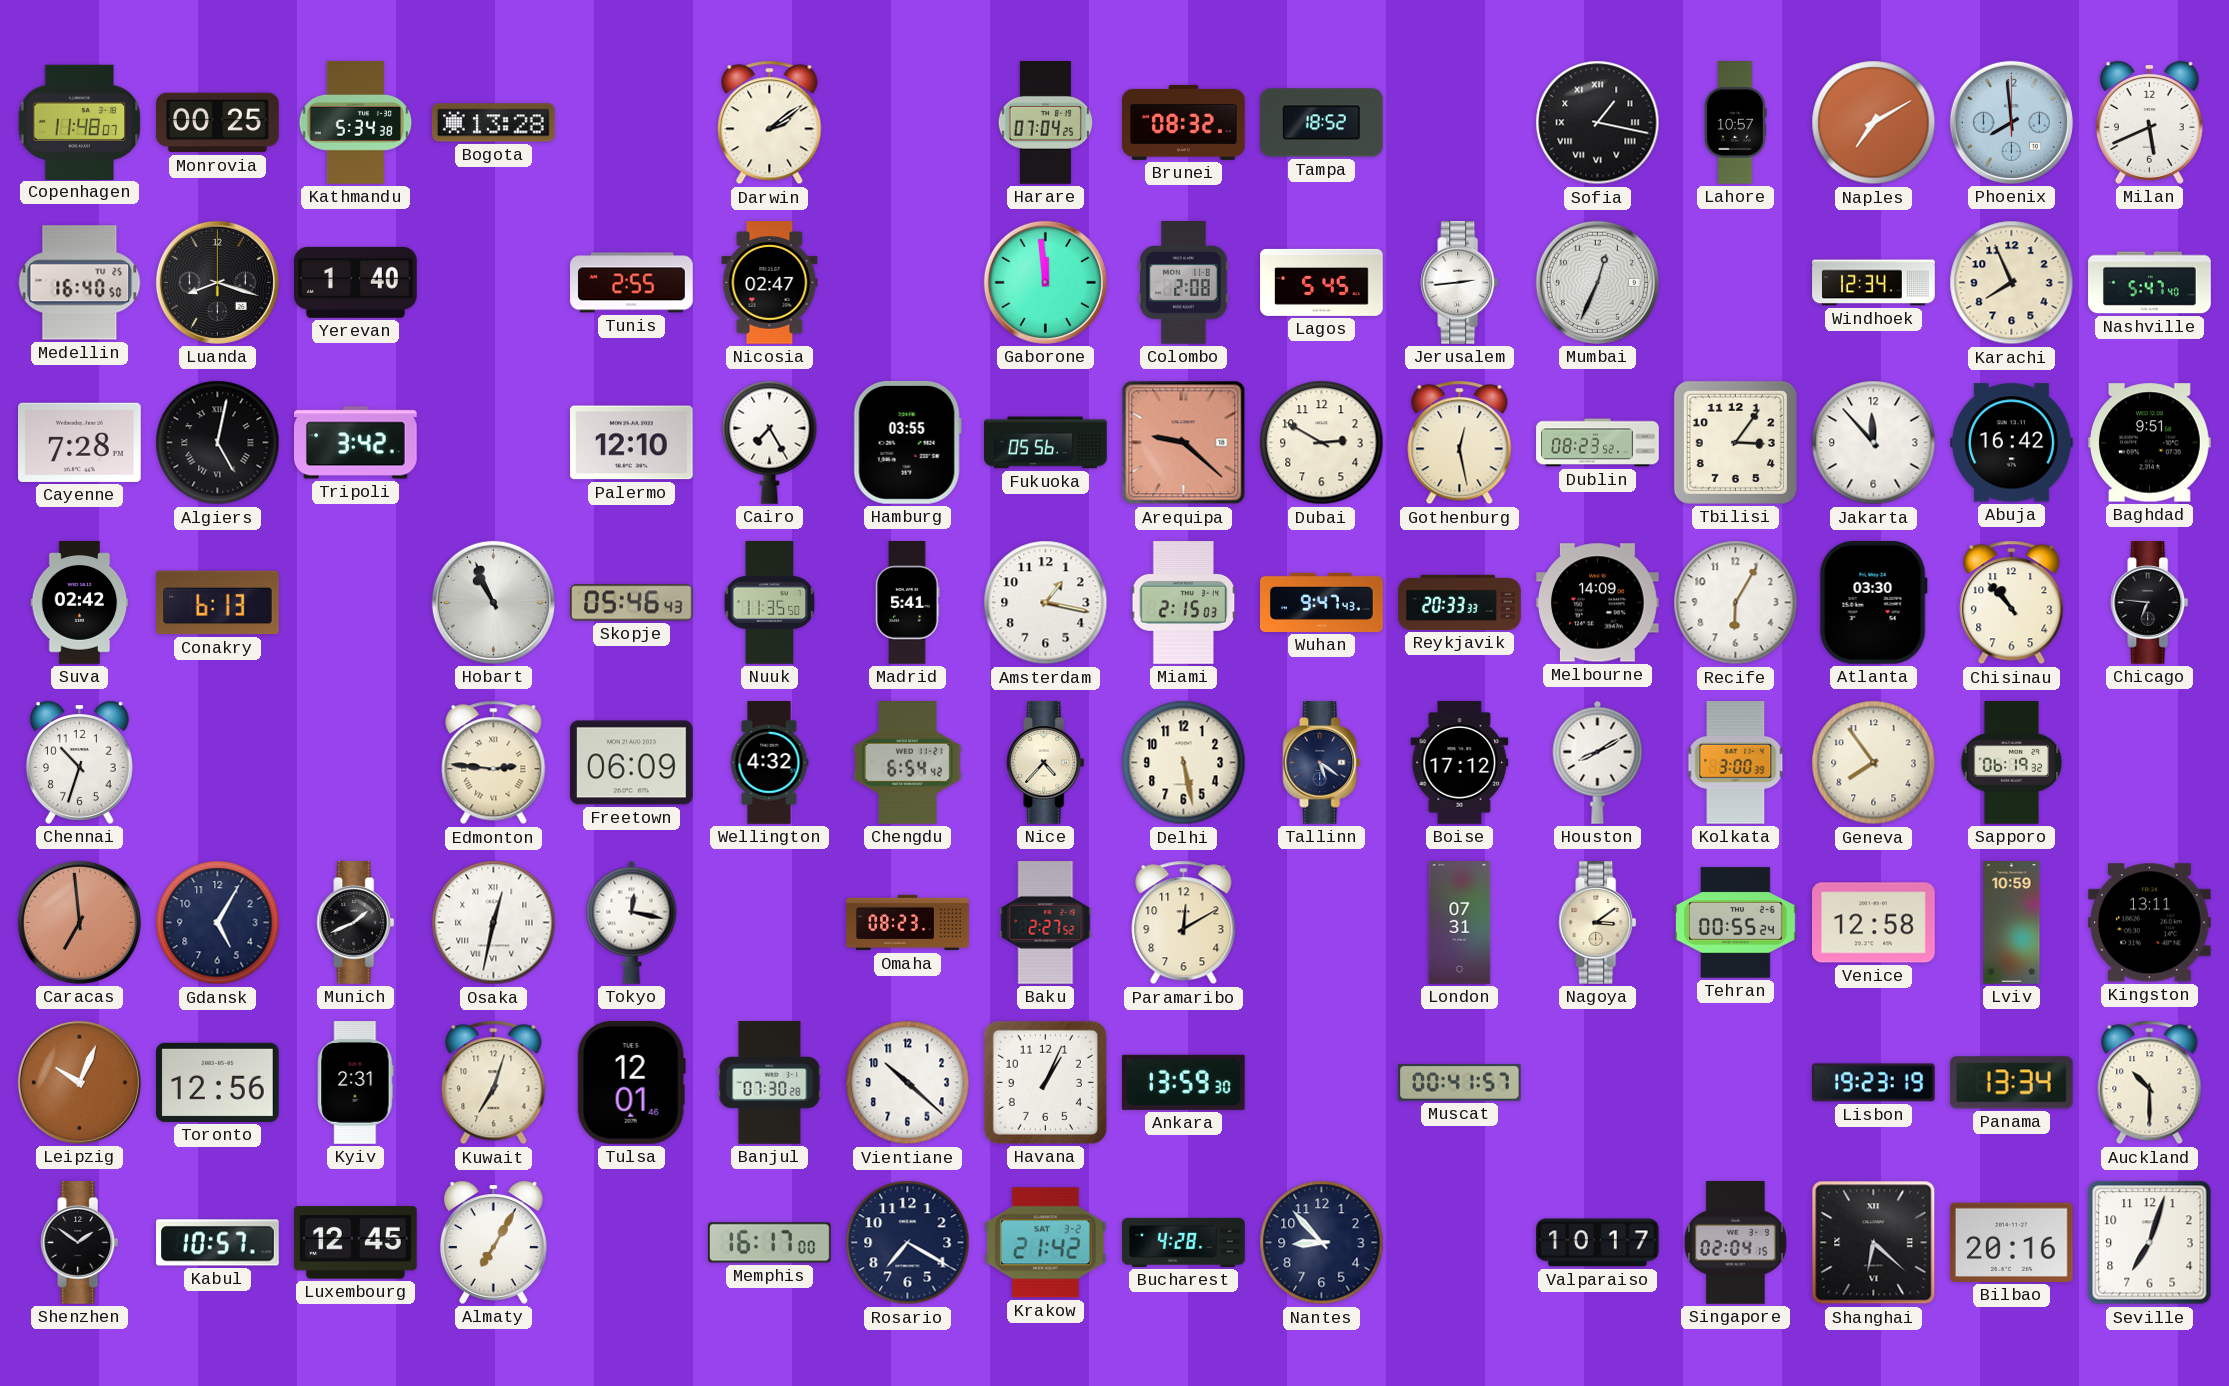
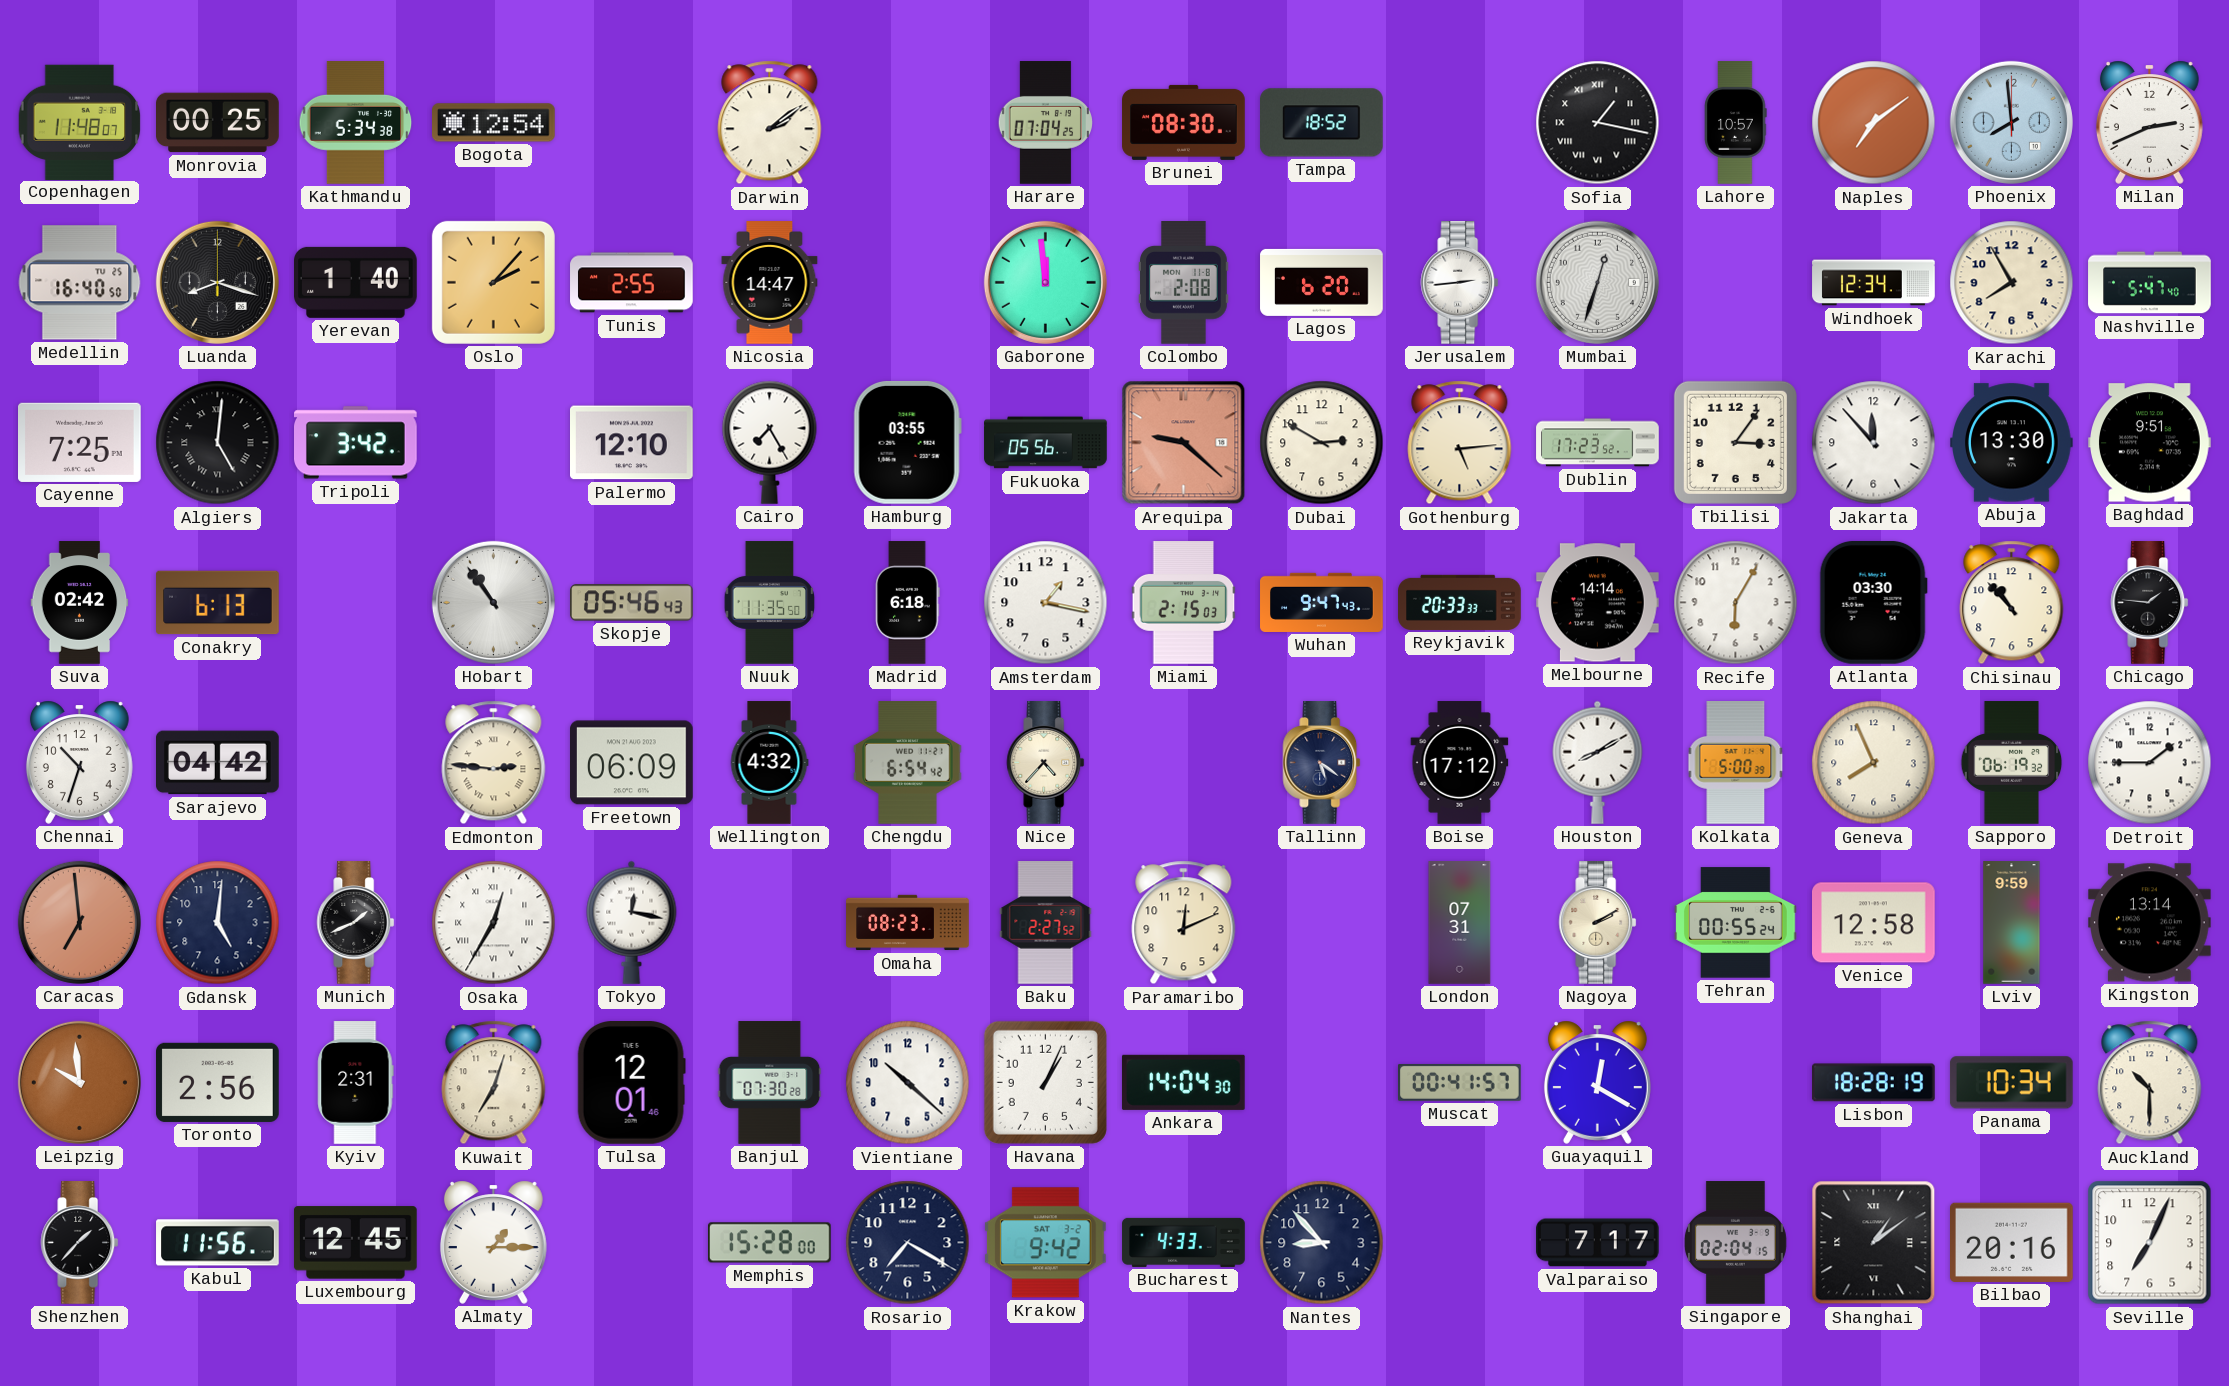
Bogota: 13:28 -> 12:54 (494, 123)
Brunei: 08:32 -> 08:30 (1184, 122)
Naples: 7:10 -> 7:09 (1874, 123)
Milan: 5:41 -> 2:41 (2149, 122)
Oslo: none -> 2:07 (493, 282)
Nicosia: 02:47 -> 14:47 (770, 283)
Lagos: 5:45 -> 6:20 (1322, 282)
Mumbai: 12:34 -> 12:33 (1597, 282)
Karachi: 7:56 -> 7:55 (2012, 283)
Cayenne: 7:28 -> 7:25 (80, 442)
Algiers: 5:02 -> 5:01 (218, 443)
Gothenburg: 12:28 -> 5:14 (1460, 443)
Dublin: 08:23 -> 17:23 (1598, 443)
Abuja: 16:42 -> 13:30 (2012, 443)
Hobart: 10:56 -> 10:54 (493, 602)
Madrid: 5:41 -> 6:18 (908, 603)
Melbourne: 14:09 -> 14:14 (1598, 603)
Chicago: 6:46 -> 1:46 (2150, 603)
Sarajevo: none -> 04:42 (218, 763)
Delhi: 5:28 -> none (1184, 763)
Kolkata: 3:00 -> 5:00 (1736, 763)
Geneva: 7:54 -> 7:56 (1874, 763)
Detroit: none -> 1:45 (2150, 763)
Gdansk: 5:05 -> 5:01 (218, 923)
Osaka: 12:32 -> 12:35 (494, 923)
Paramaribo: 12:10 -> 12:11 (1184, 923)
Nagoya: 3:09 -> 2:10 (1598, 923)
Lviv: 10:59 -> 9:59 (2012, 923)
Kingston: 13:11 -> 13:14 (2150, 923)
Leipzig: 10:04 -> 9:59 (79, 1082)
Toronto: 12:56 -> 2:56 (218, 1082)
Ankara: 13:59 -> 14:04 (1183, 1082)
Guayaquil: none -> 12:20 (1597, 1082)
Lisbon: 19:23 -> 18:28 (1874, 1083)
Panama: 13:34 -> 10:34 (2011, 1083)
Shenzhen: 1:51 -> 1:37 (80, 1243)
Kabul: 10:57 -> 11:56 (218, 1243)
Almaty: 7:05 -> 1:15 (493, 1242)
Memphis: 16:17 -> 15:28 (770, 1243)
Krakow: 21:42 -> 9:42 (1045, 1243)
Bucharest: 4:28 -> 4:33 (1184, 1242)
Valparaiso: 10:17 -> 7:17 (1598, 1243)
Shanghai: 6:22 -> 1:09 (1874, 1243)
Seville: 7:03 -> 7:04 (2150, 1243)
